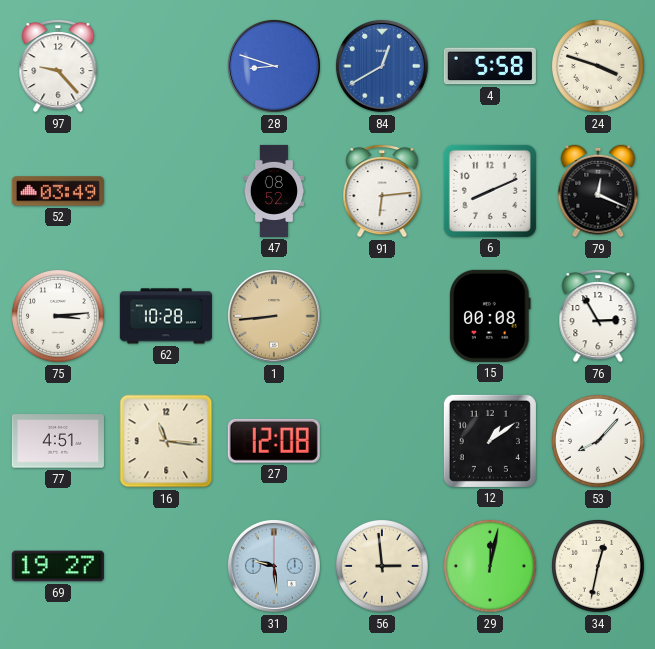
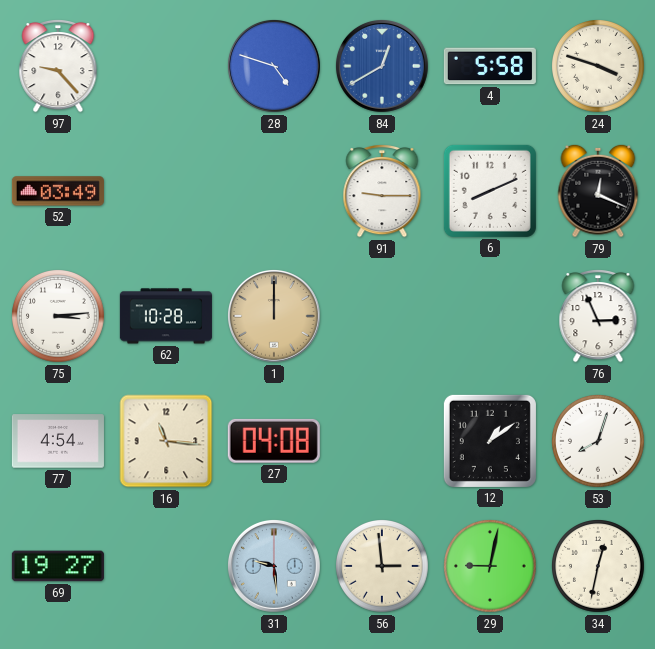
28: 8:48 -> 4:48 (274, 66)
47: 08:52 -> none (274, 191)
91: 6:14 -> 9:15 (382, 192)
1: 8:44 -> 12:00 (274, 316)
15: 00:08 -> none (491, 316)
76: 2:55 -> 2:56 (598, 317)
77: 4:51 -> 4:54 (58, 441)
27: 12:08 -> 04:08 (274, 441)
53: 8:07 -> 8:03 (599, 442)
29: 12:02 -> 9:02 (491, 567)
